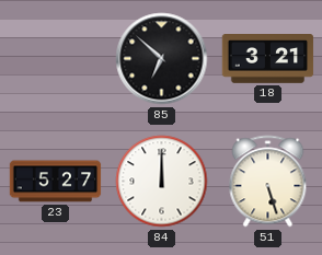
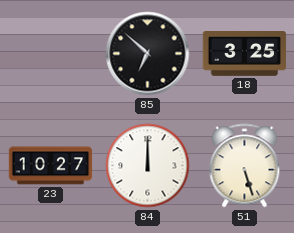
18: 3:21 -> 3:25 (245, 54)
23: 5:27 -> 10:27 (51, 166)
